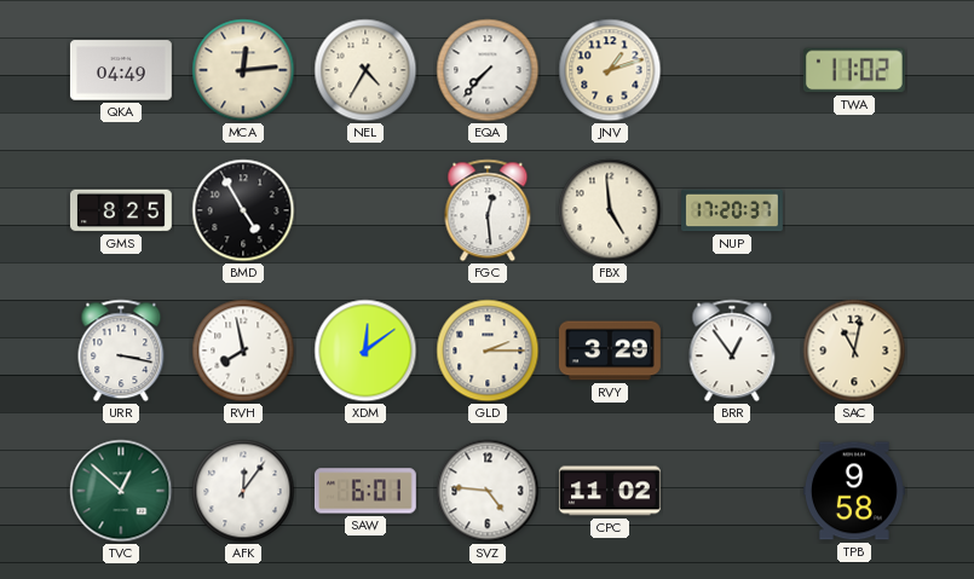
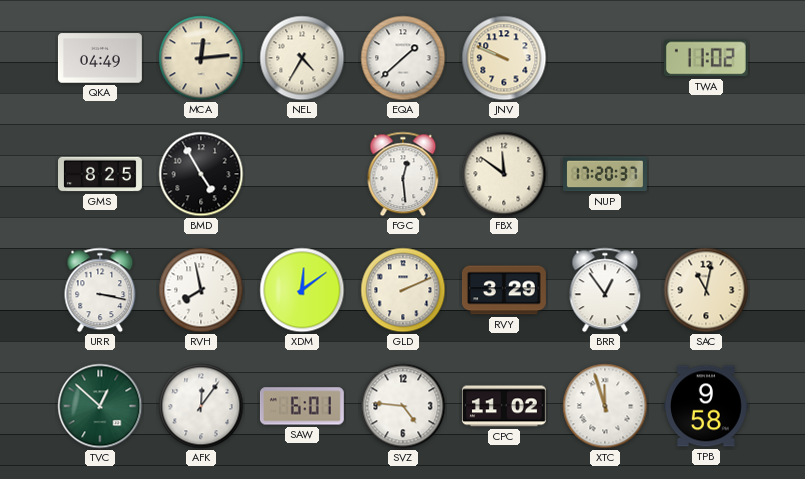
EQA: 7:37 -> 1:38 (403, 58)
JNV: 1:12 -> 9:49 (504, 58)
FBX: 4:59 -> 11:51 (504, 174)
GLD: 2:15 -> 2:11 (403, 290)
XTC: none -> 11:57 (605, 406)
